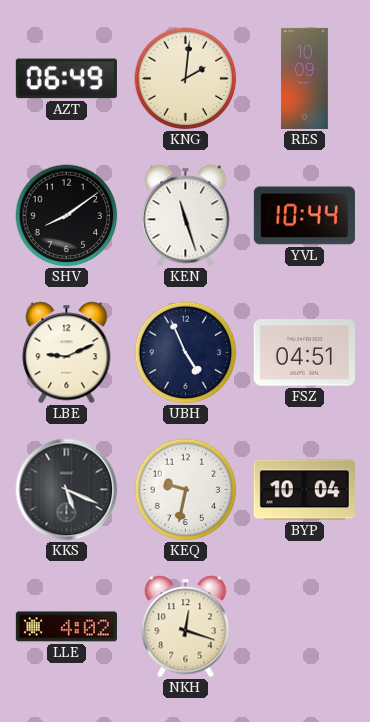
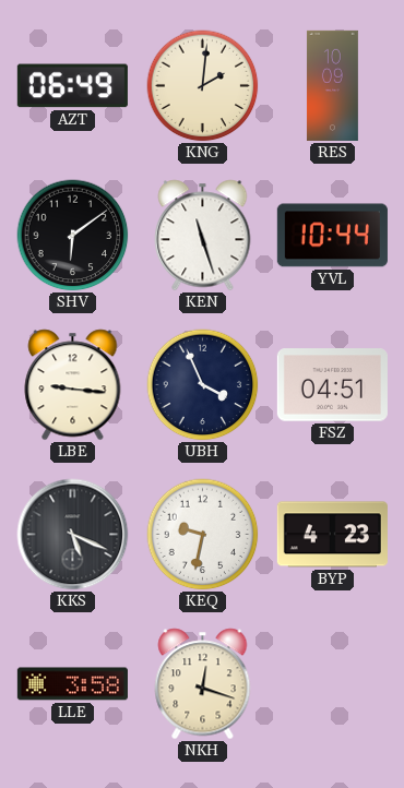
SHV: 8:09 -> 6:09 (73, 236)
LBE: 9:11 -> 9:16 (73, 385)
UBH: 4:56 -> 3:56 (203, 385)
BYP: 10:04 -> 4:23 (332, 535)
LLE: 4:02 -> 3:58 (72, 684)
